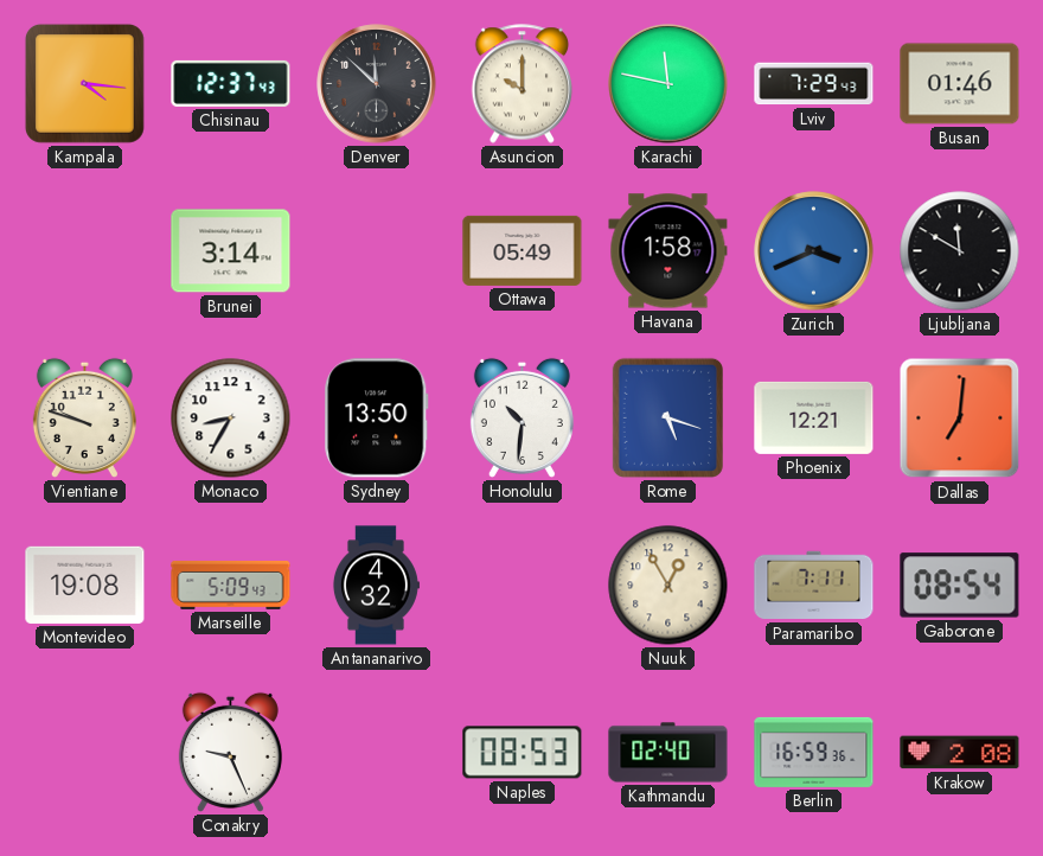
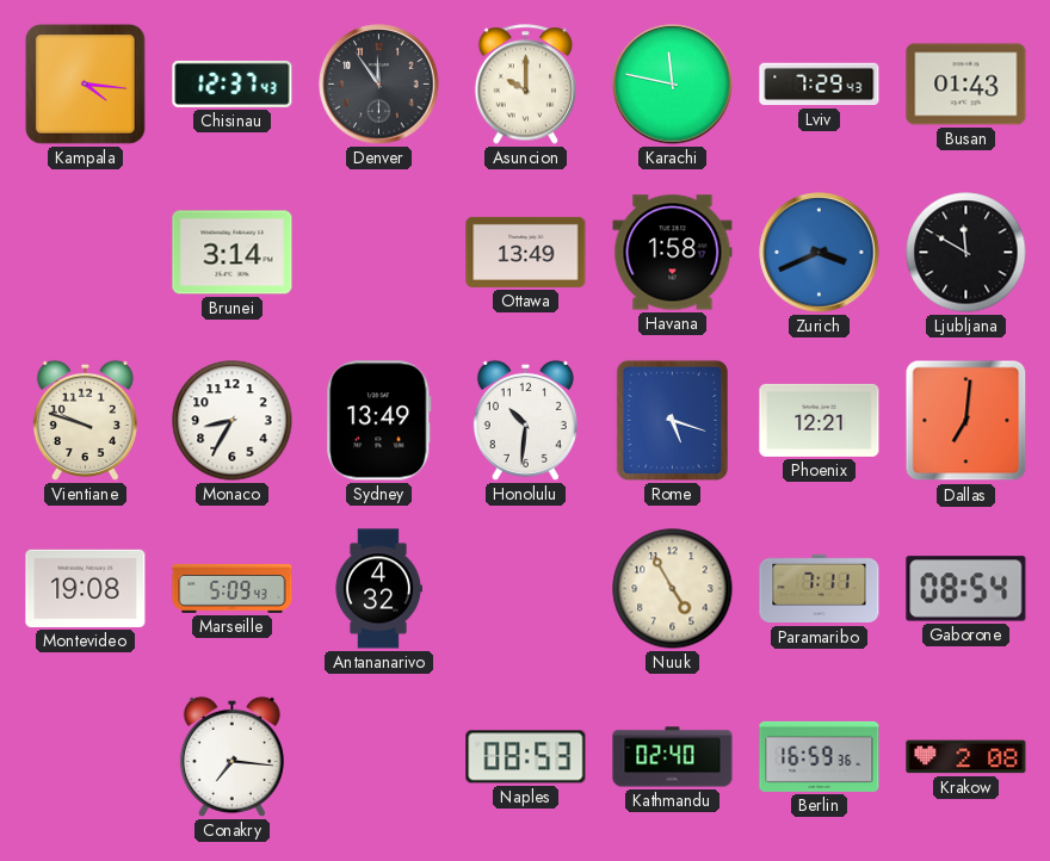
Denver: 11:52 -> 11:54 (379, 85)
Busan: 01:46 -> 01:43 (966, 85)
Ottawa: 05:49 -> 13:49 (526, 252)
Sydney: 13:50 -> 13:49 (379, 421)
Nuuk: 12:55 -> 4:55 (673, 589)
Conakry: 9:26 -> 7:16 (231, 756)
